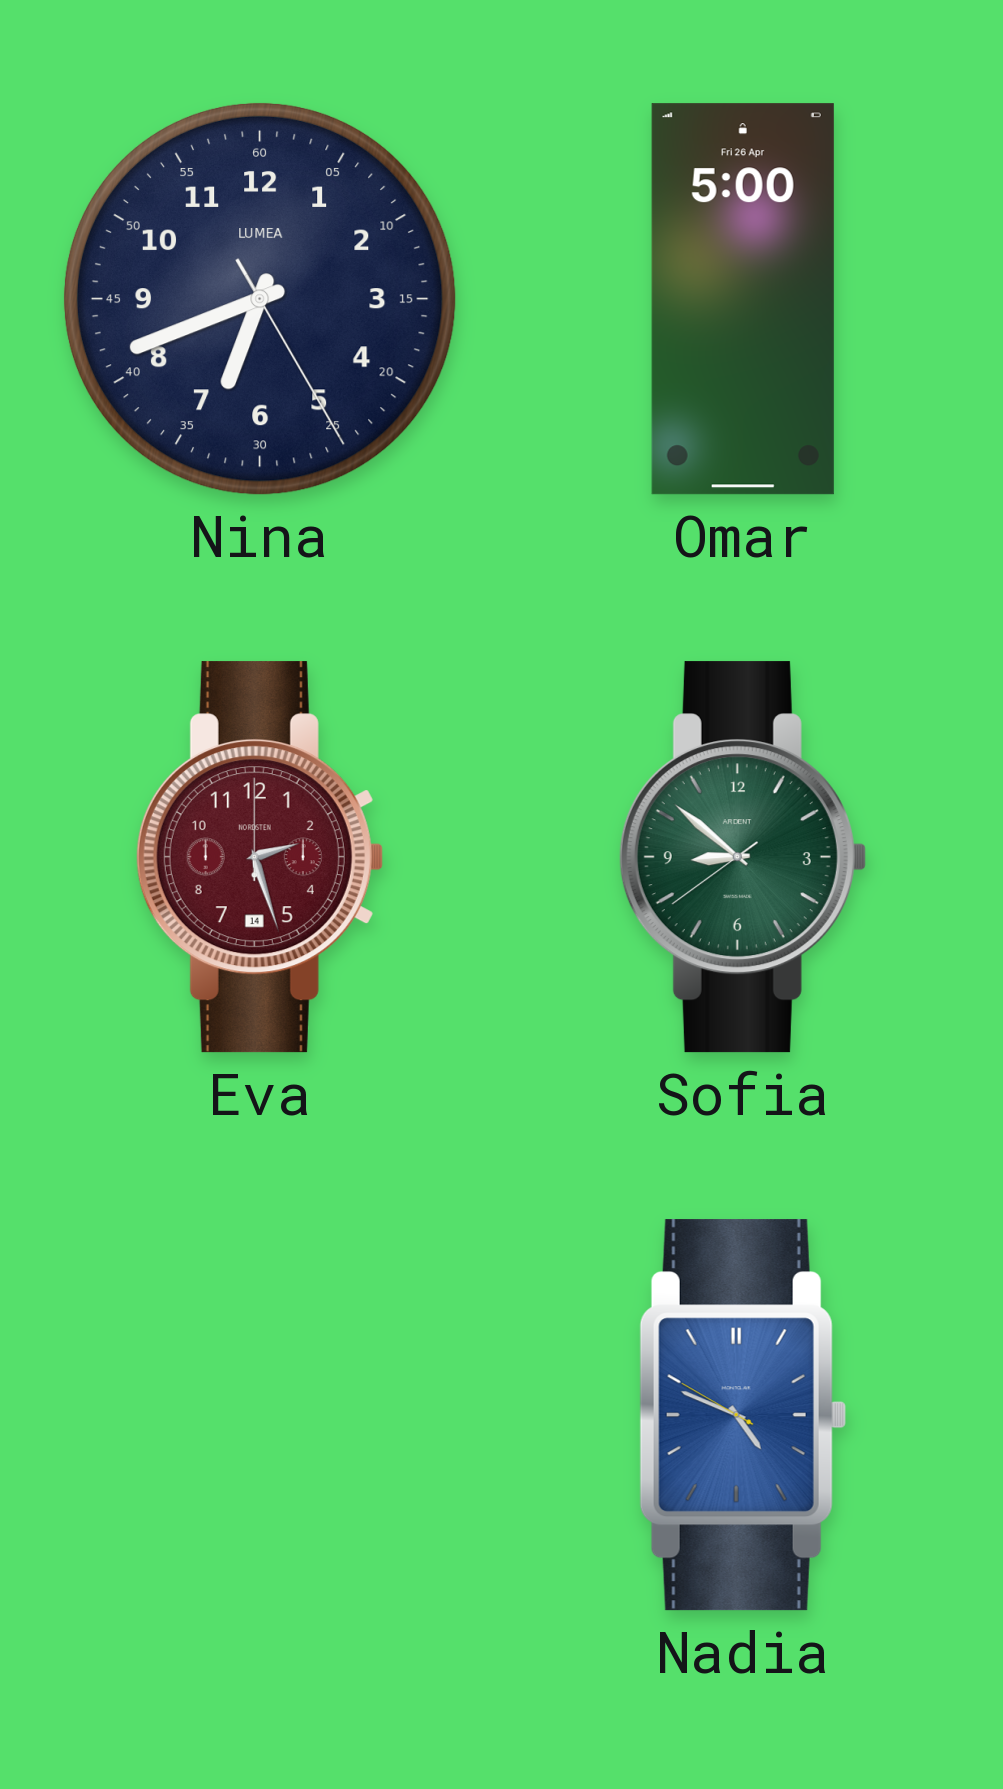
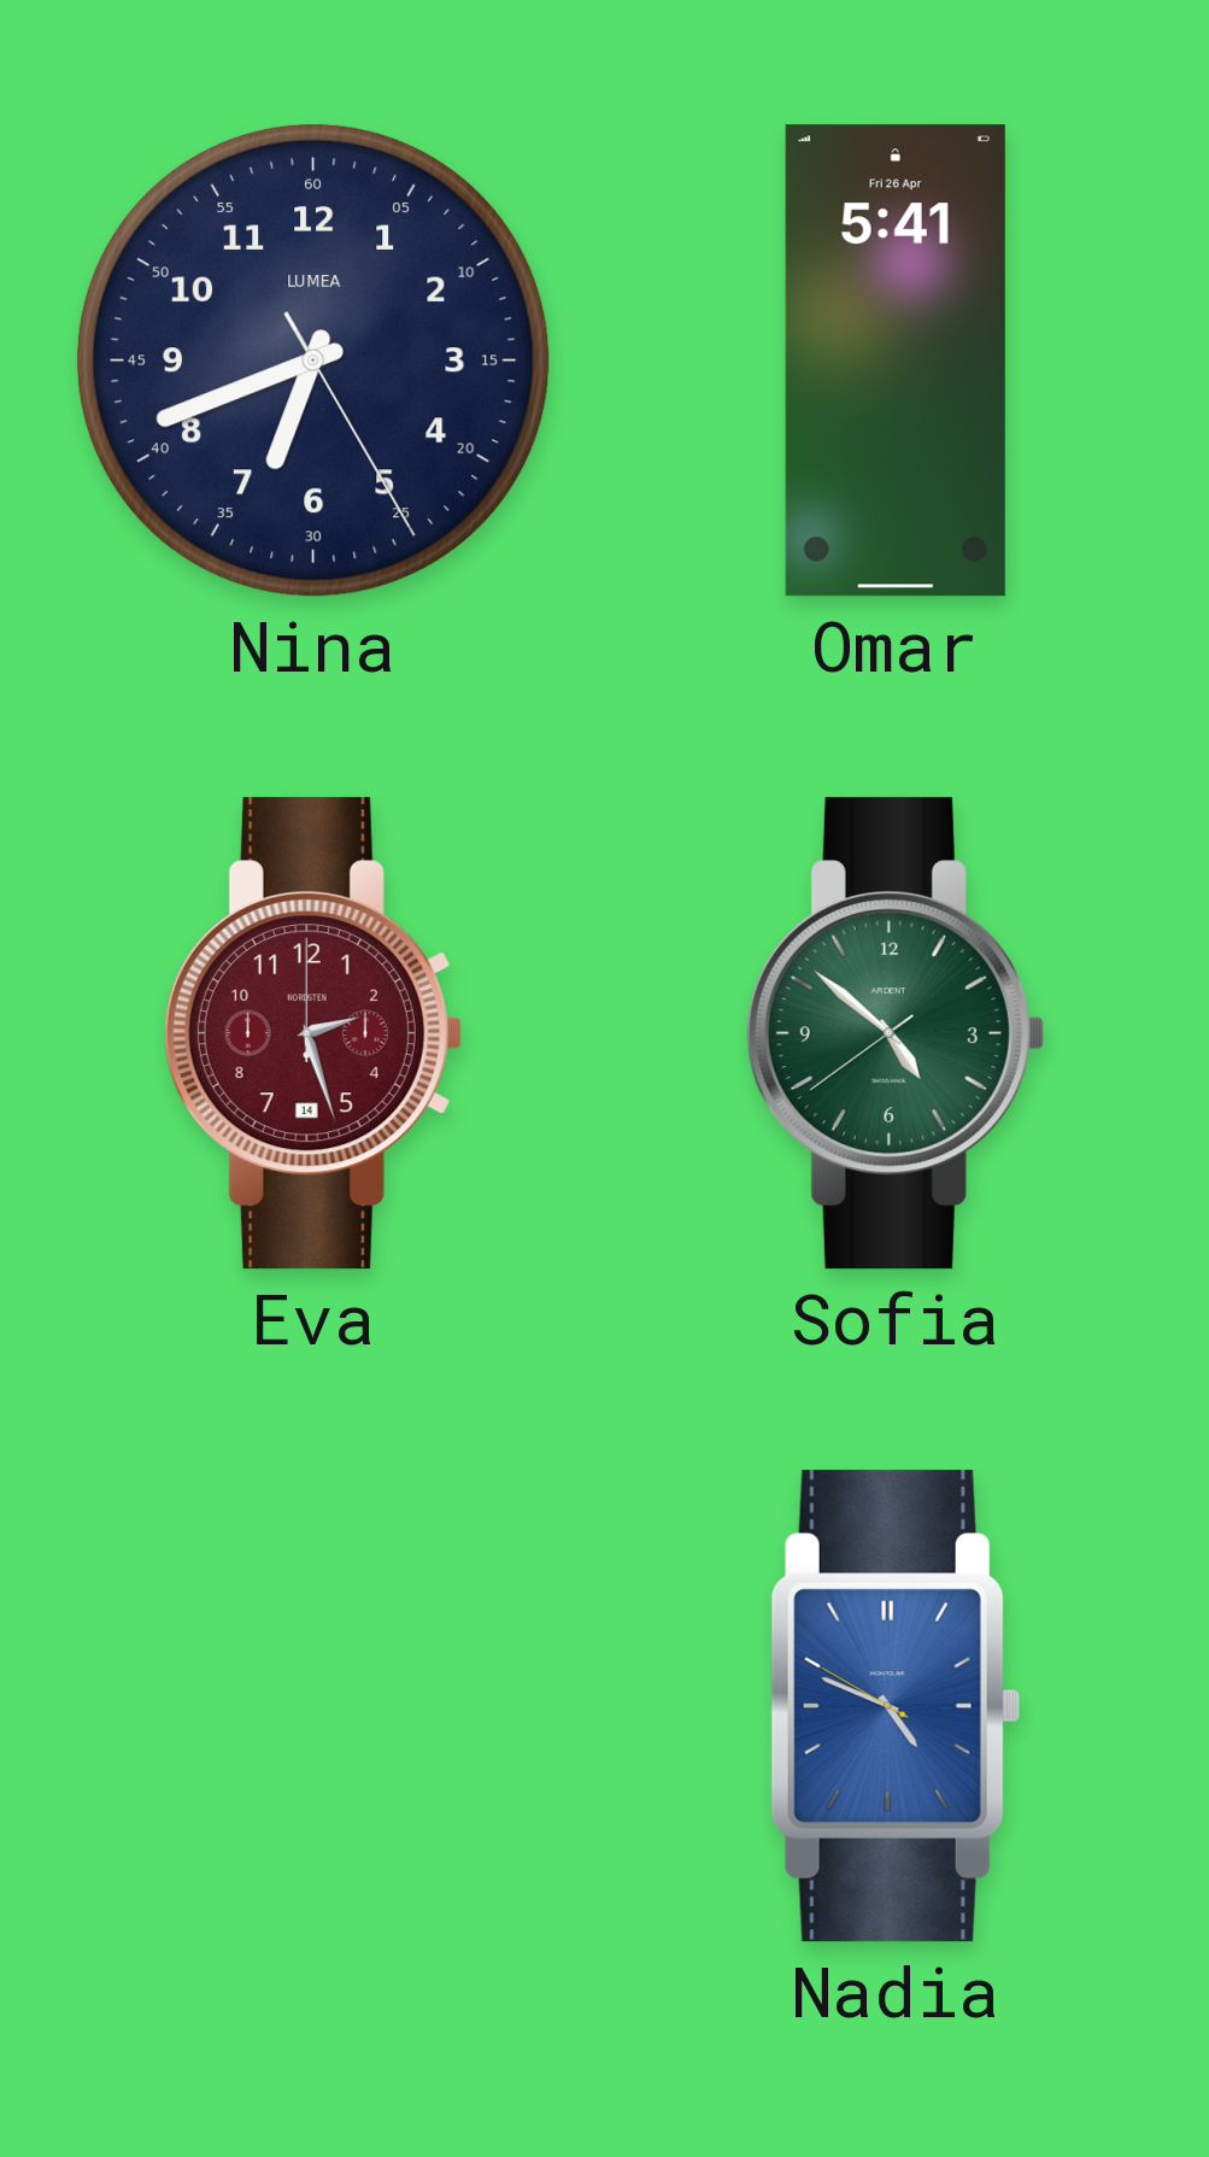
Omar: 5:00 -> 5:41 (896, 361)
Sofia: 8:51 -> 4:51 (894, 1033)
